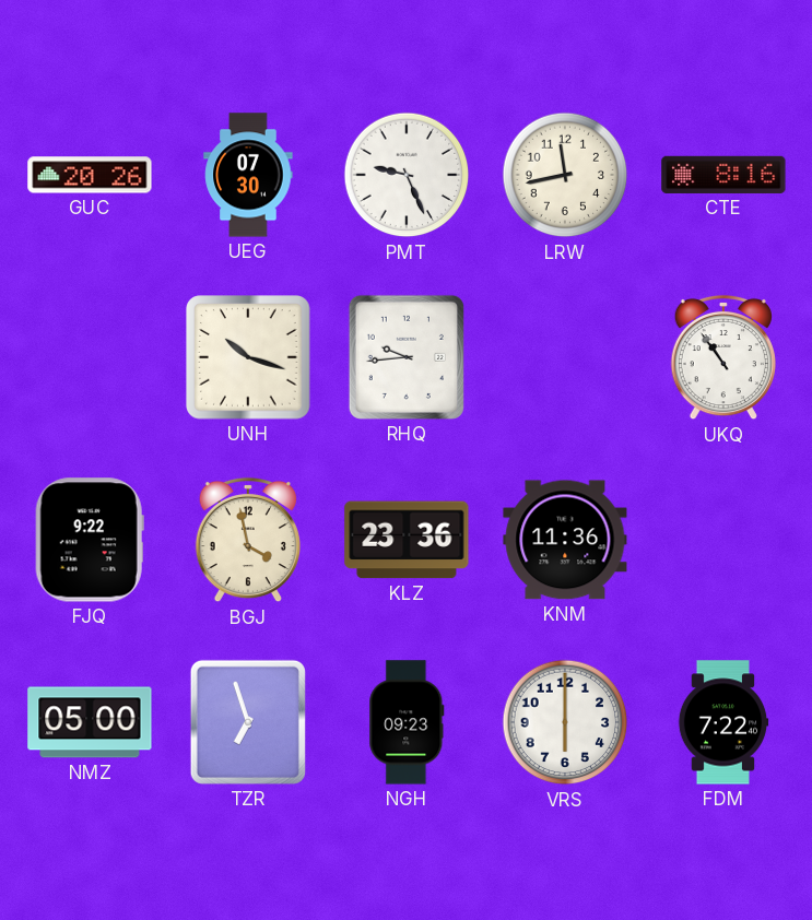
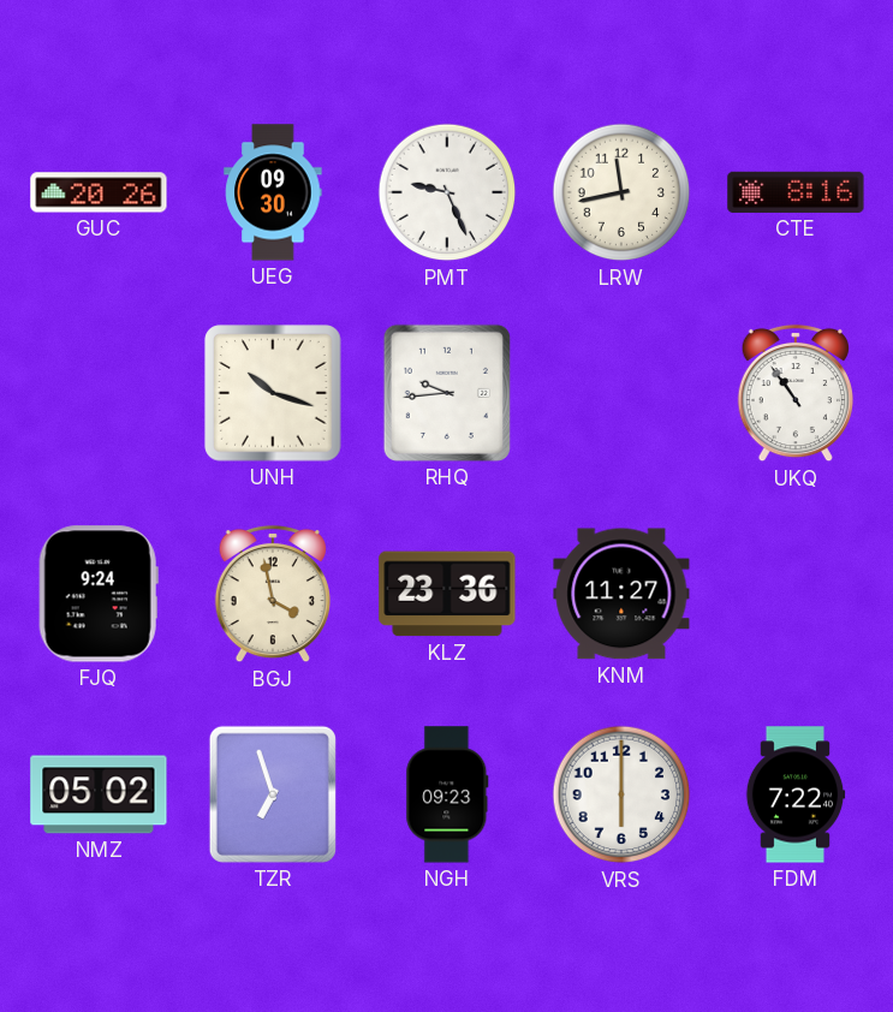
UEG: 07:30 -> 09:30 (273, 192)
FJQ: 9:22 -> 9:24 (99, 594)
KNM: 11:36 -> 11:27 (621, 594)
NMZ: 05:00 -> 05:02 (99, 794)
